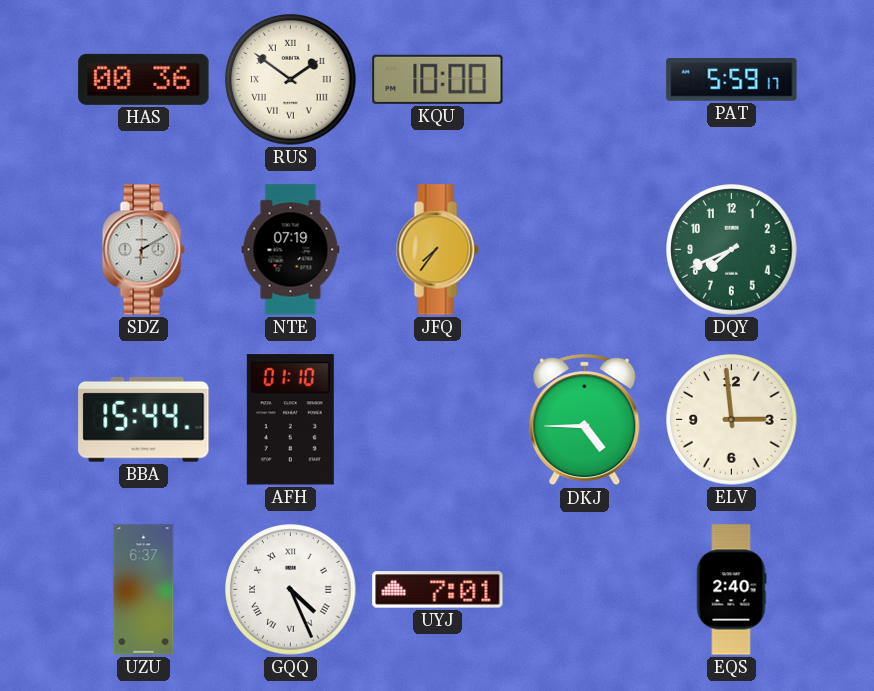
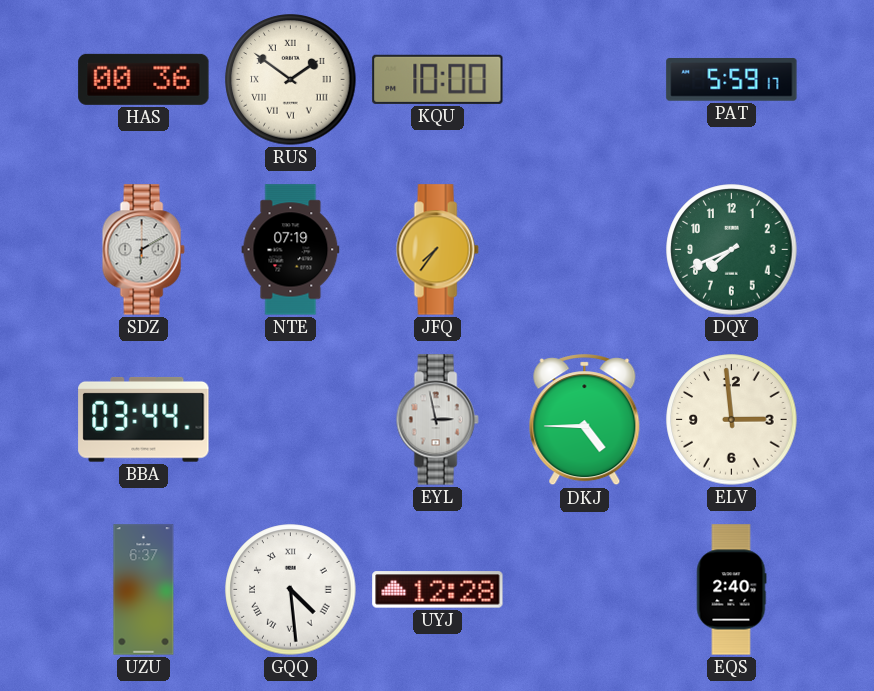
BBA: 15:44 -> 03:44 (144, 419)
AFH: 01:10 -> none (290, 420)
EYL: none -> 2:58 (437, 420)
GQQ: 4:26 -> 4:29 (291, 590)
UYJ: 7:01 -> 12:28 (438, 590)
